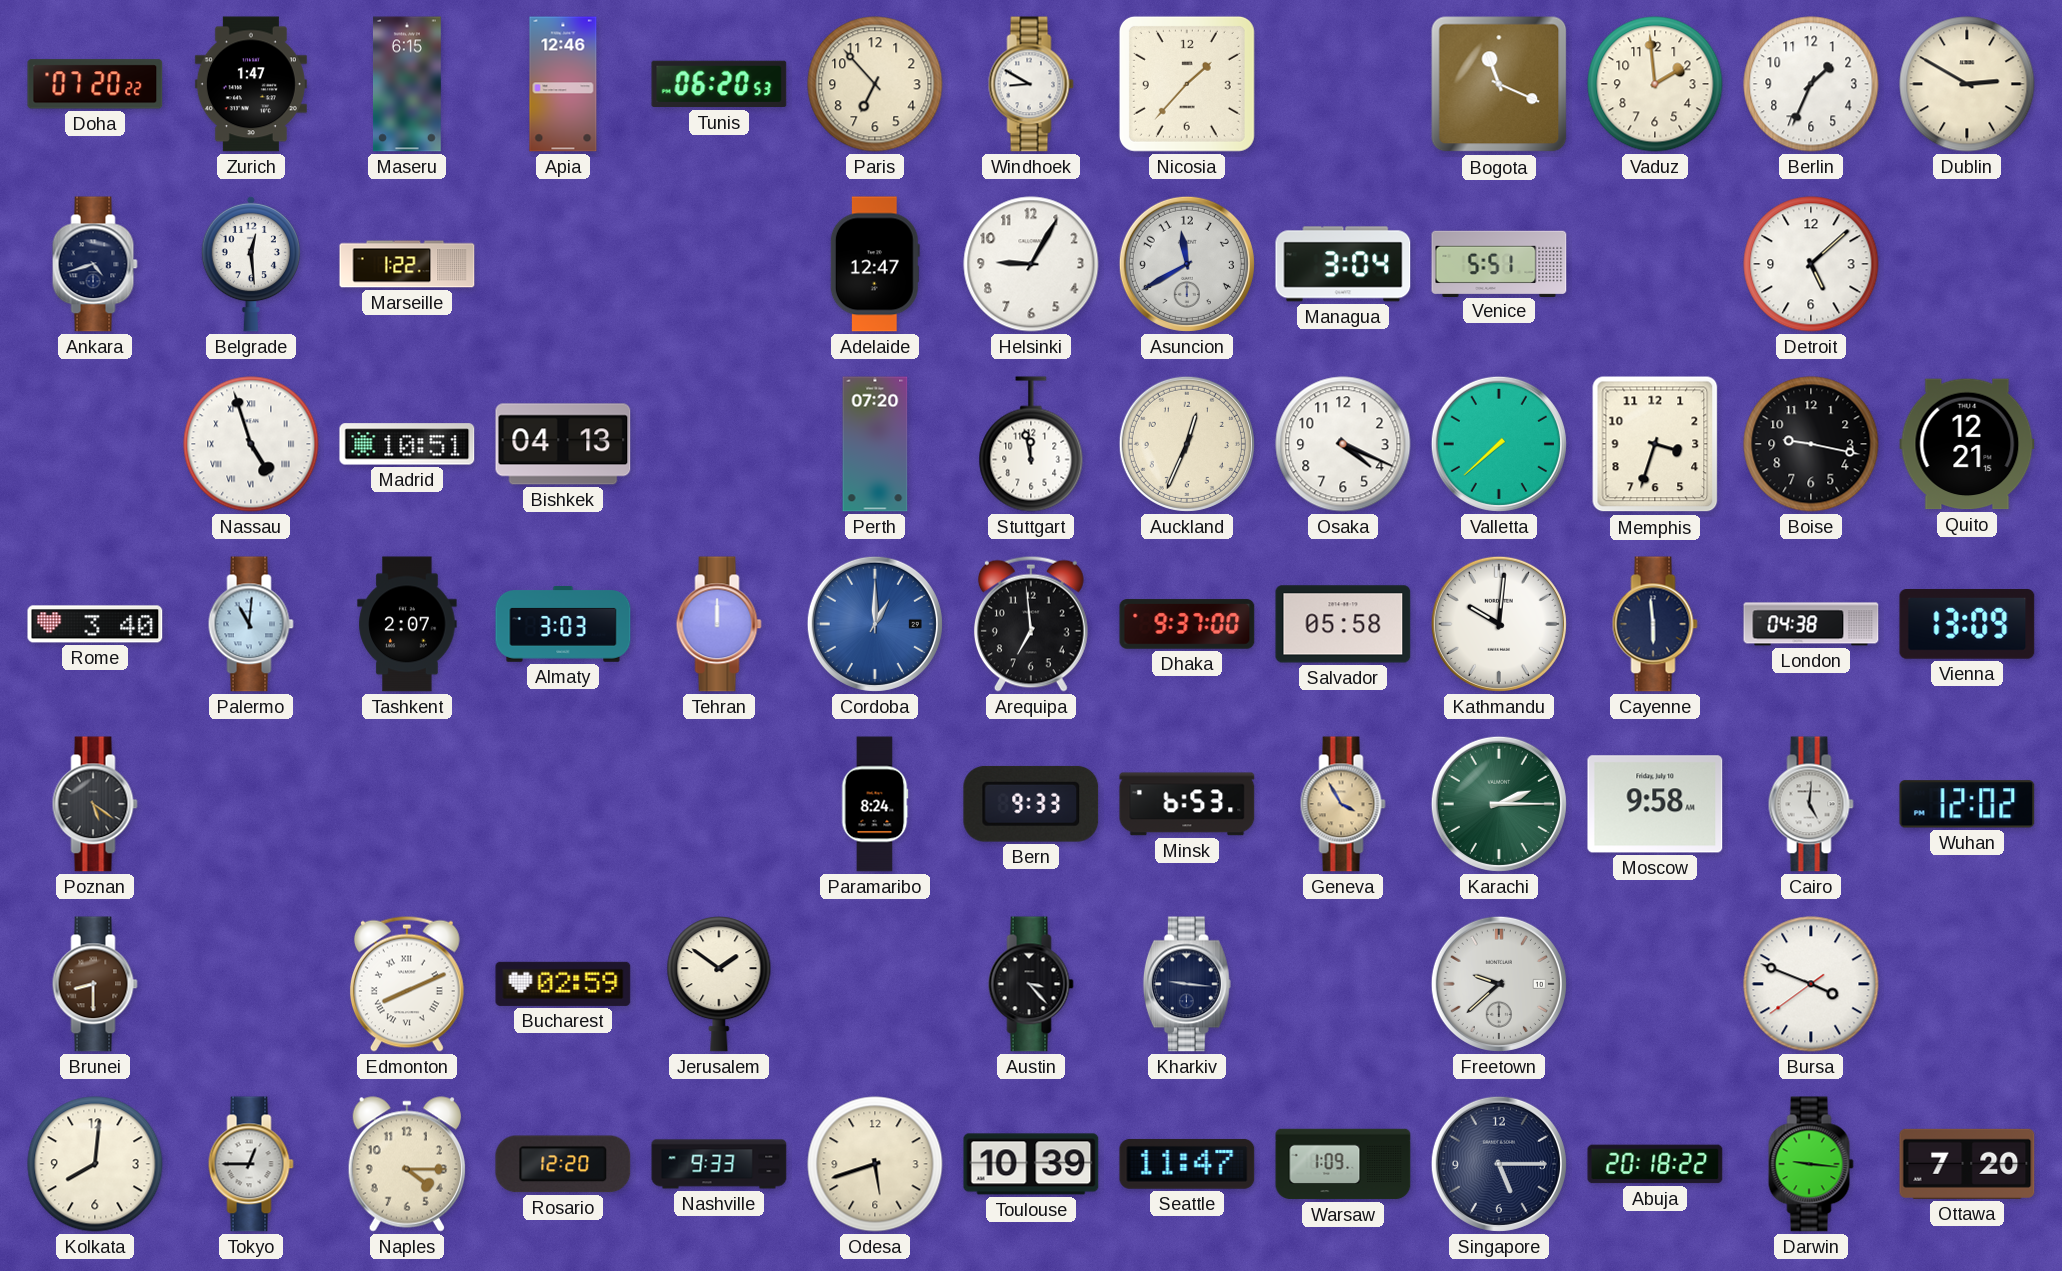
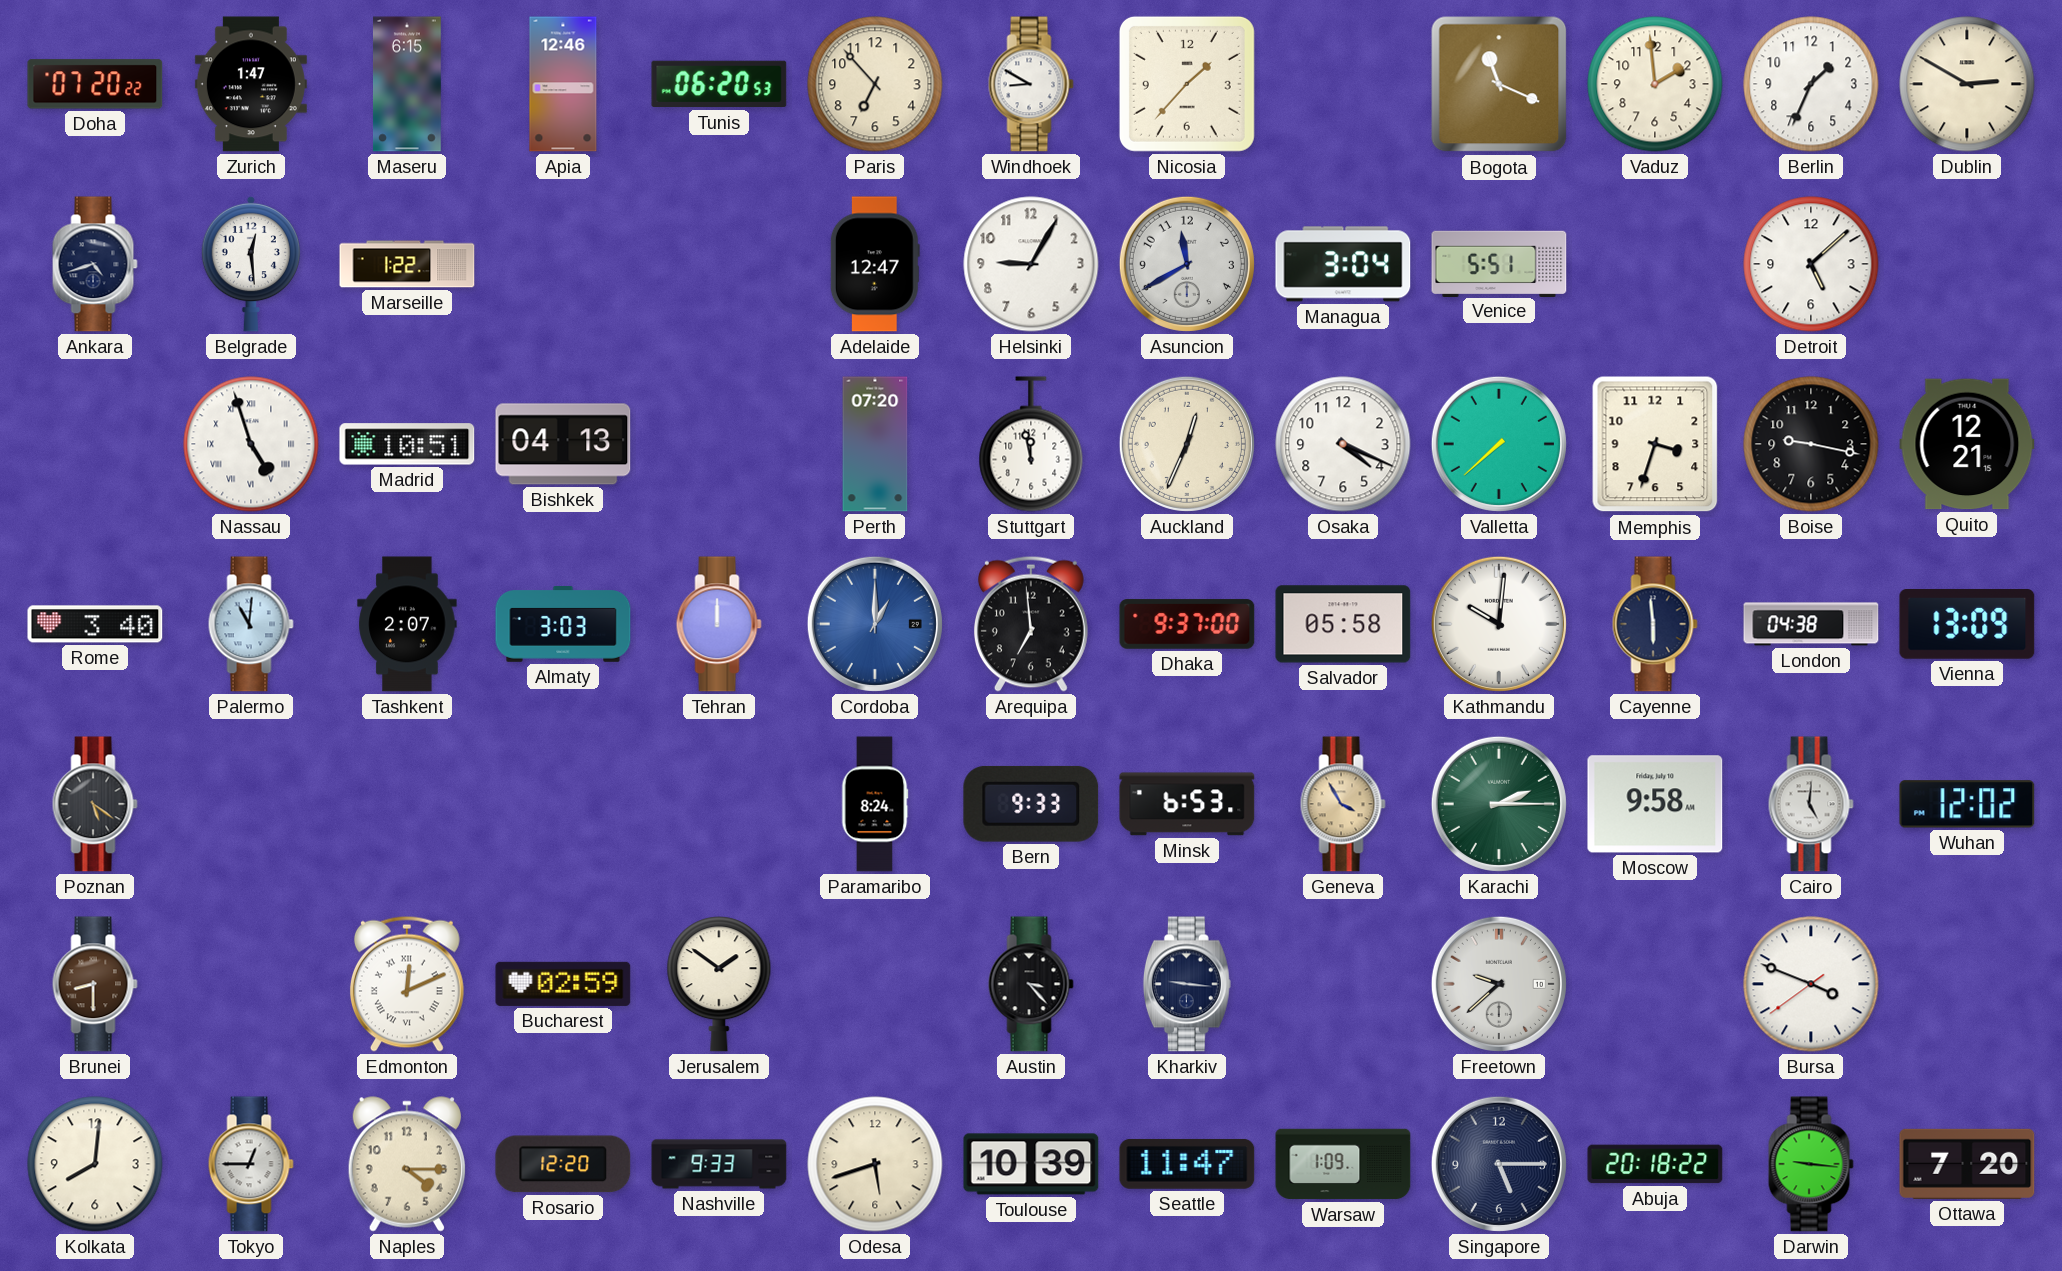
Edmonton: 8:11 -> 12:11 (407, 984)
